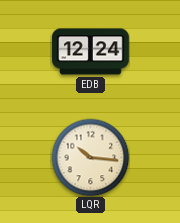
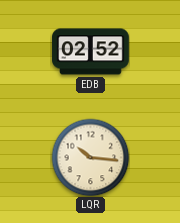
EDB: 12:24 -> 02:52 (91, 52)
